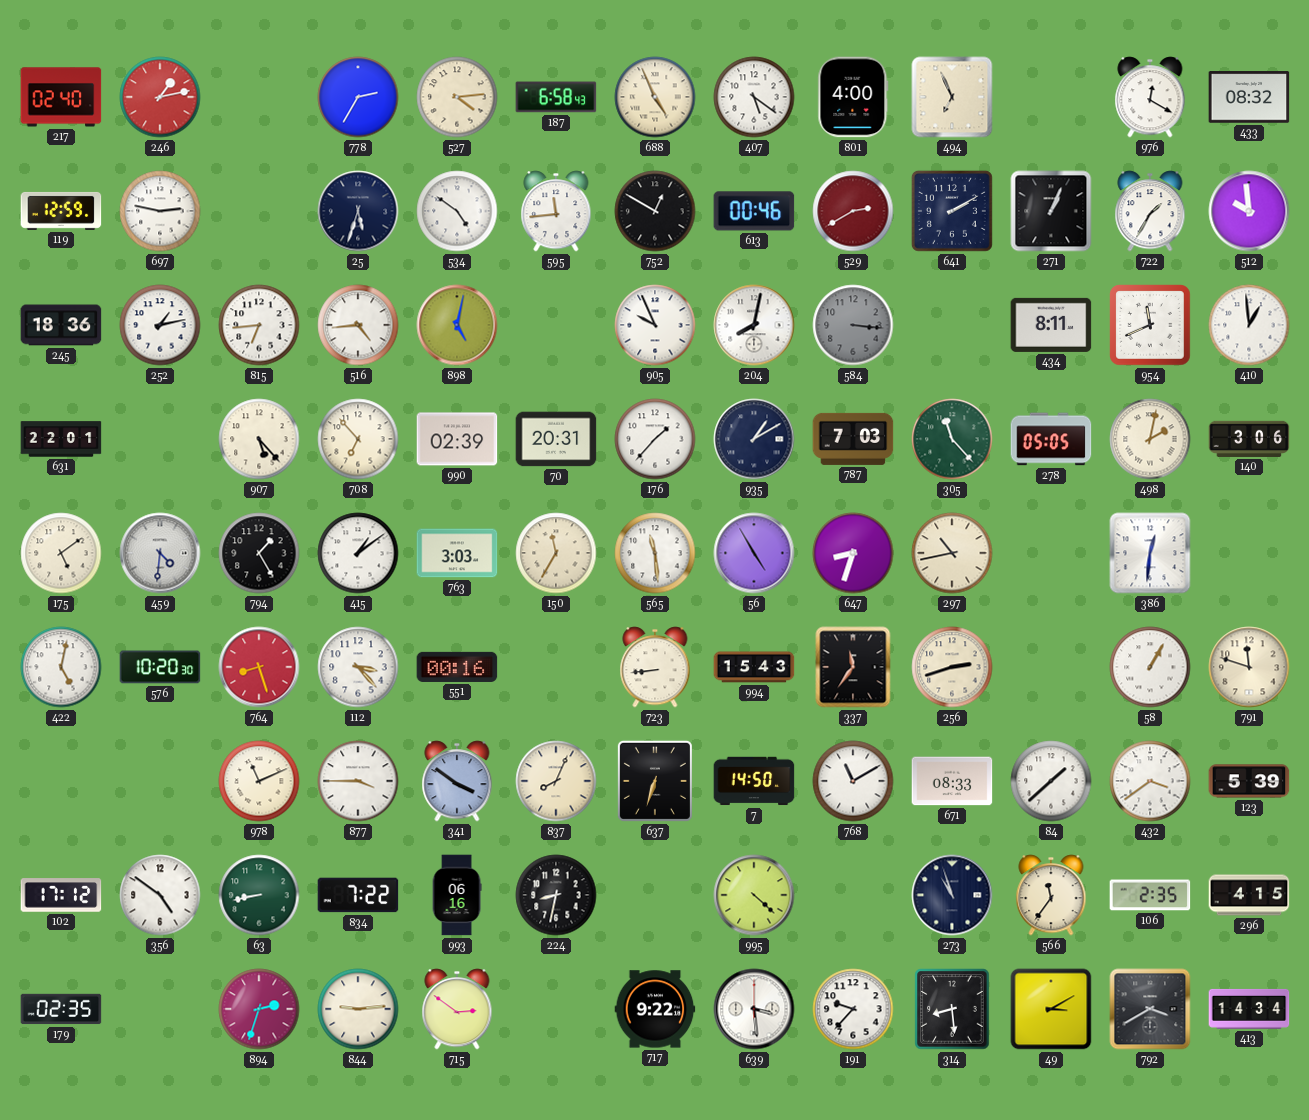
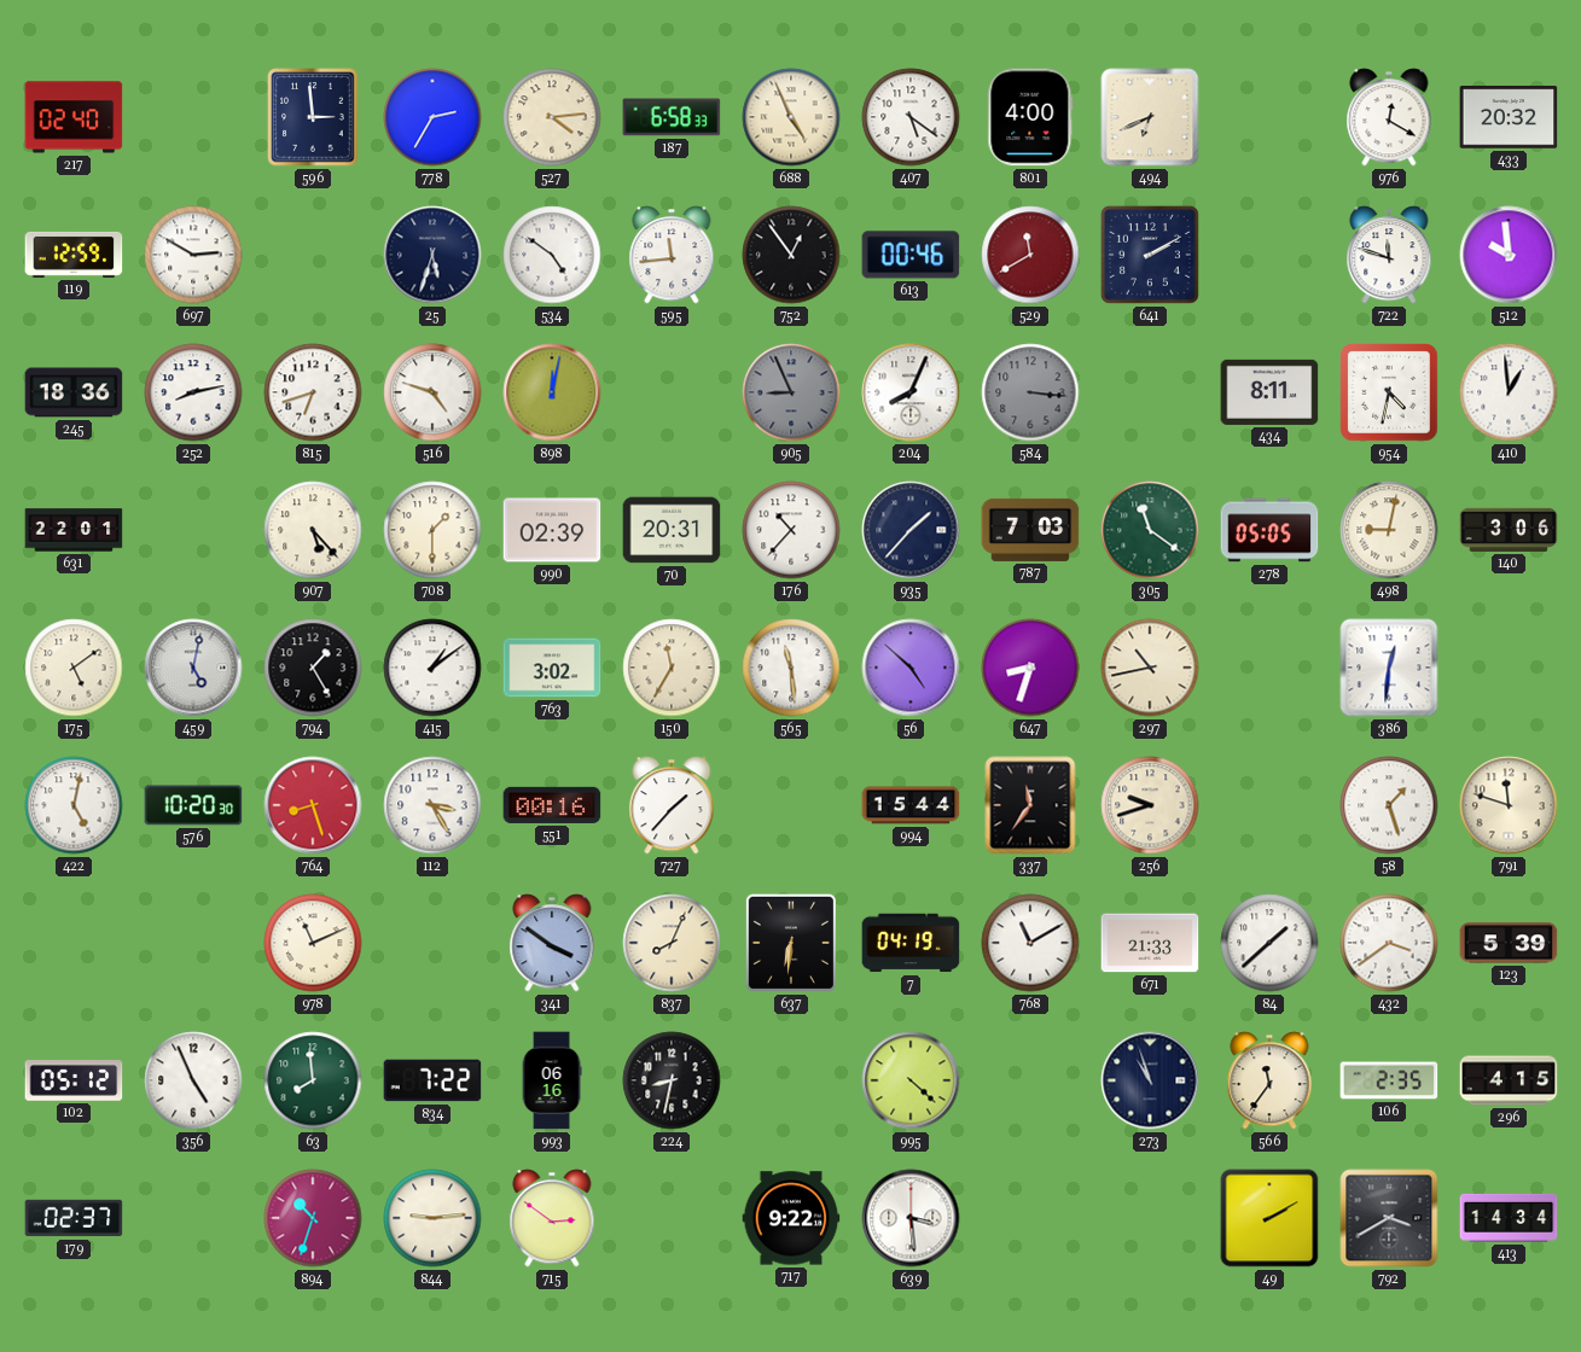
246: 1:13 -> none (160, 97)
596: none -> 2:59 (313, 117)
187: 6:58:43 -> 6:58:33 (672, 117)
494: 6:56 -> 6:41 (1150, 117)
433: 08:32 -> 20:32 (1509, 117)
697: 2:47 -> 2:50 (193, 255)
752: 12:50 -> 12:54 (791, 255)
529: 2:40 -> 11:40 (1030, 255)
271: 1:04 -> none (1051, 211)
722: 1:35 -> 11:48 (1389, 255)
252: 1:13 -> 8:13 (193, 392)
815: 6:44 -> 6:42 (313, 392)
516: 4:44 -> 4:48 (432, 392)
898: 5:02 -> 12:02 (552, 392)
905: 9:56 -> 8:56 (791, 392)
905 dial: white -> grey (791, 392)
204: 8:02 -> 8:04 (911, 392)
954: 11:41 -> 4:32 (1389, 392)
708: 6:53 -> 1:30 (432, 530)
176: 1:37 -> 10:37 (791, 530)
935: 1:10 -> 1:37 (911, 530)
305: 11:23 -> 11:21 (1150, 530)
498: 2:02 -> 9:02 (1389, 530)
459: 4:31 -> 5:02 (193, 668)
763: 3:03 -> 3:02 (552, 668)
56: 4:55 -> 4:52 (911, 668)
112: 3:23 -> 3:25 (432, 805)
727: none -> 1:37 (672, 805)
723: 8:44 -> none (655, 667)
994: 15:43 -> 15:44 (911, 805)
256: 2:42 -> 9:42 (1150, 805)
58: 1:05 -> 1:27 (1389, 805)
877: 3:45 -> none (358, 781)
637: 6:33 -> 6:31 (791, 943)
7: 14:50 -> 04:19 (911, 943)
671: 08:33 -> 21:33 (1150, 943)
102: 17:12 -> 05:12 (74, 1080)
356: 4:51 -> 4:56 (193, 1080)
63: 8:43 -> 7:59 (313, 1080)
179: 02:35 -> 02:37 (74, 1218)
894: 2:33 -> 10:33 (313, 1218)
191: 9:37 -> none (853, 1009)
314: 8:29 -> none (952, 1009)
49: 3:10 -> 2:10 (1269, 1218)
